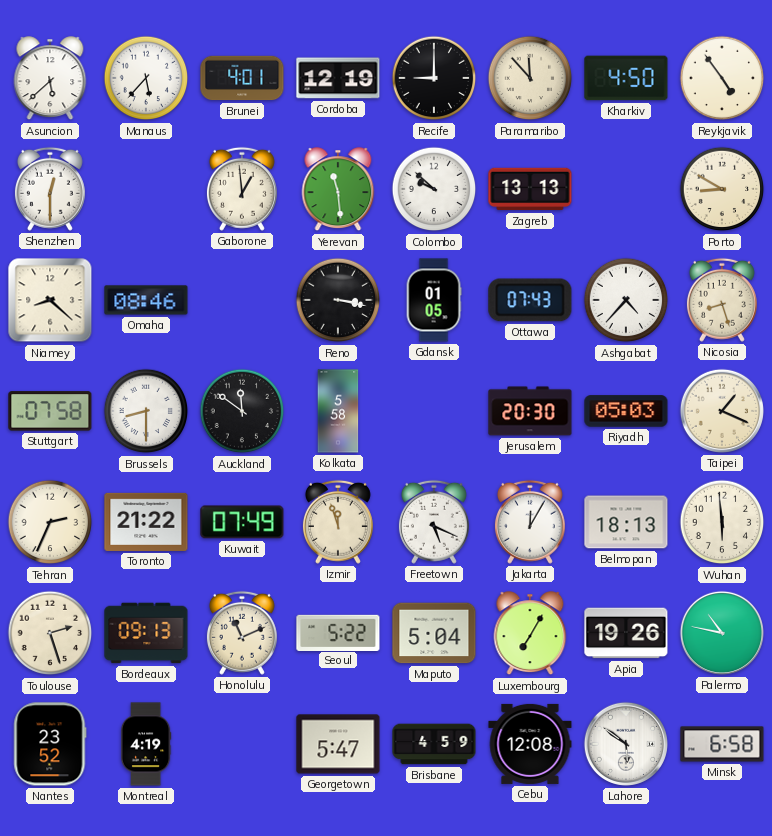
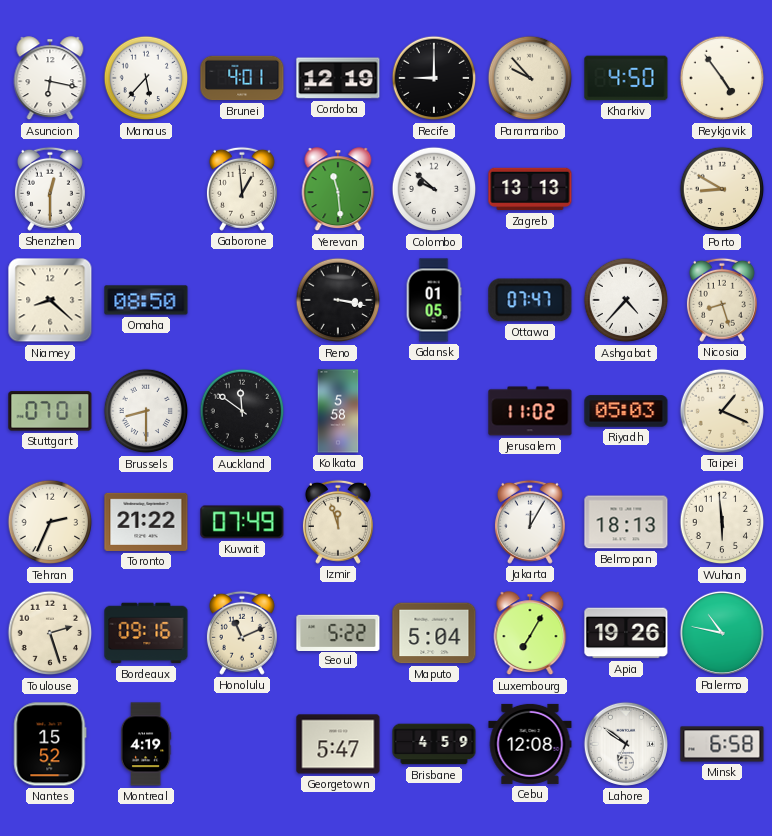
Asuncion: 5:38 -> 6:17 (50, 79)
Paramaribo: 11:53 -> 9:53 (530, 78)
Omaha: 08:46 -> 08:50 (146, 300)
Ottawa: 07:43 -> 07:47 (530, 300)
Stuttgart: 07:58 -> 07:01 (50, 411)
Jerusalem: 20:30 -> 11:02 (530, 411)
Freetown: 5:19 -> none (434, 522)
Bordeaux: 09:13 -> 09:16 (146, 633)
Nantes: 23:52 -> 15:52 (50, 744)
Lahore: 5:51 -> 6:51 (626, 744)
